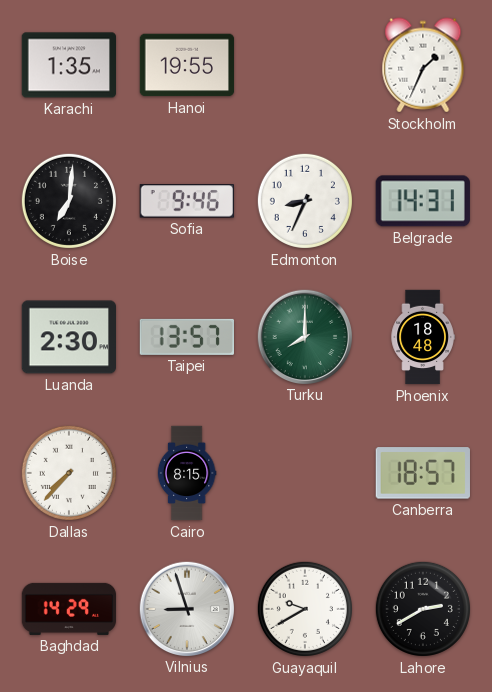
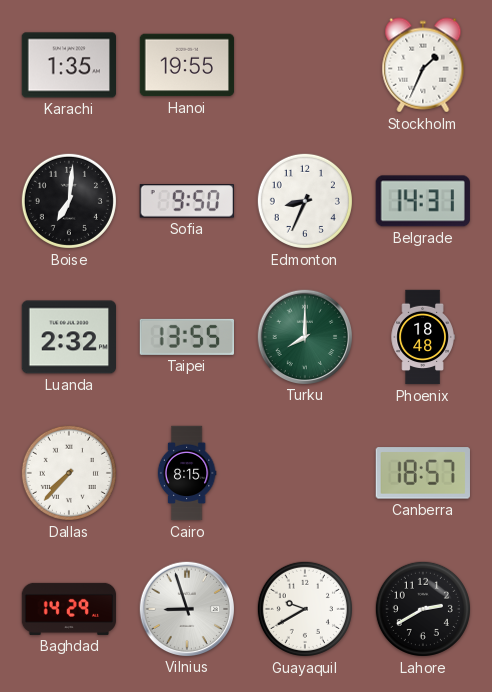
Sofia: 9:46 -> 9:50 (187, 201)
Luanda: 2:30 -> 2:32 (68, 337)
Taipei: 13:57 -> 13:55 (186, 337)
